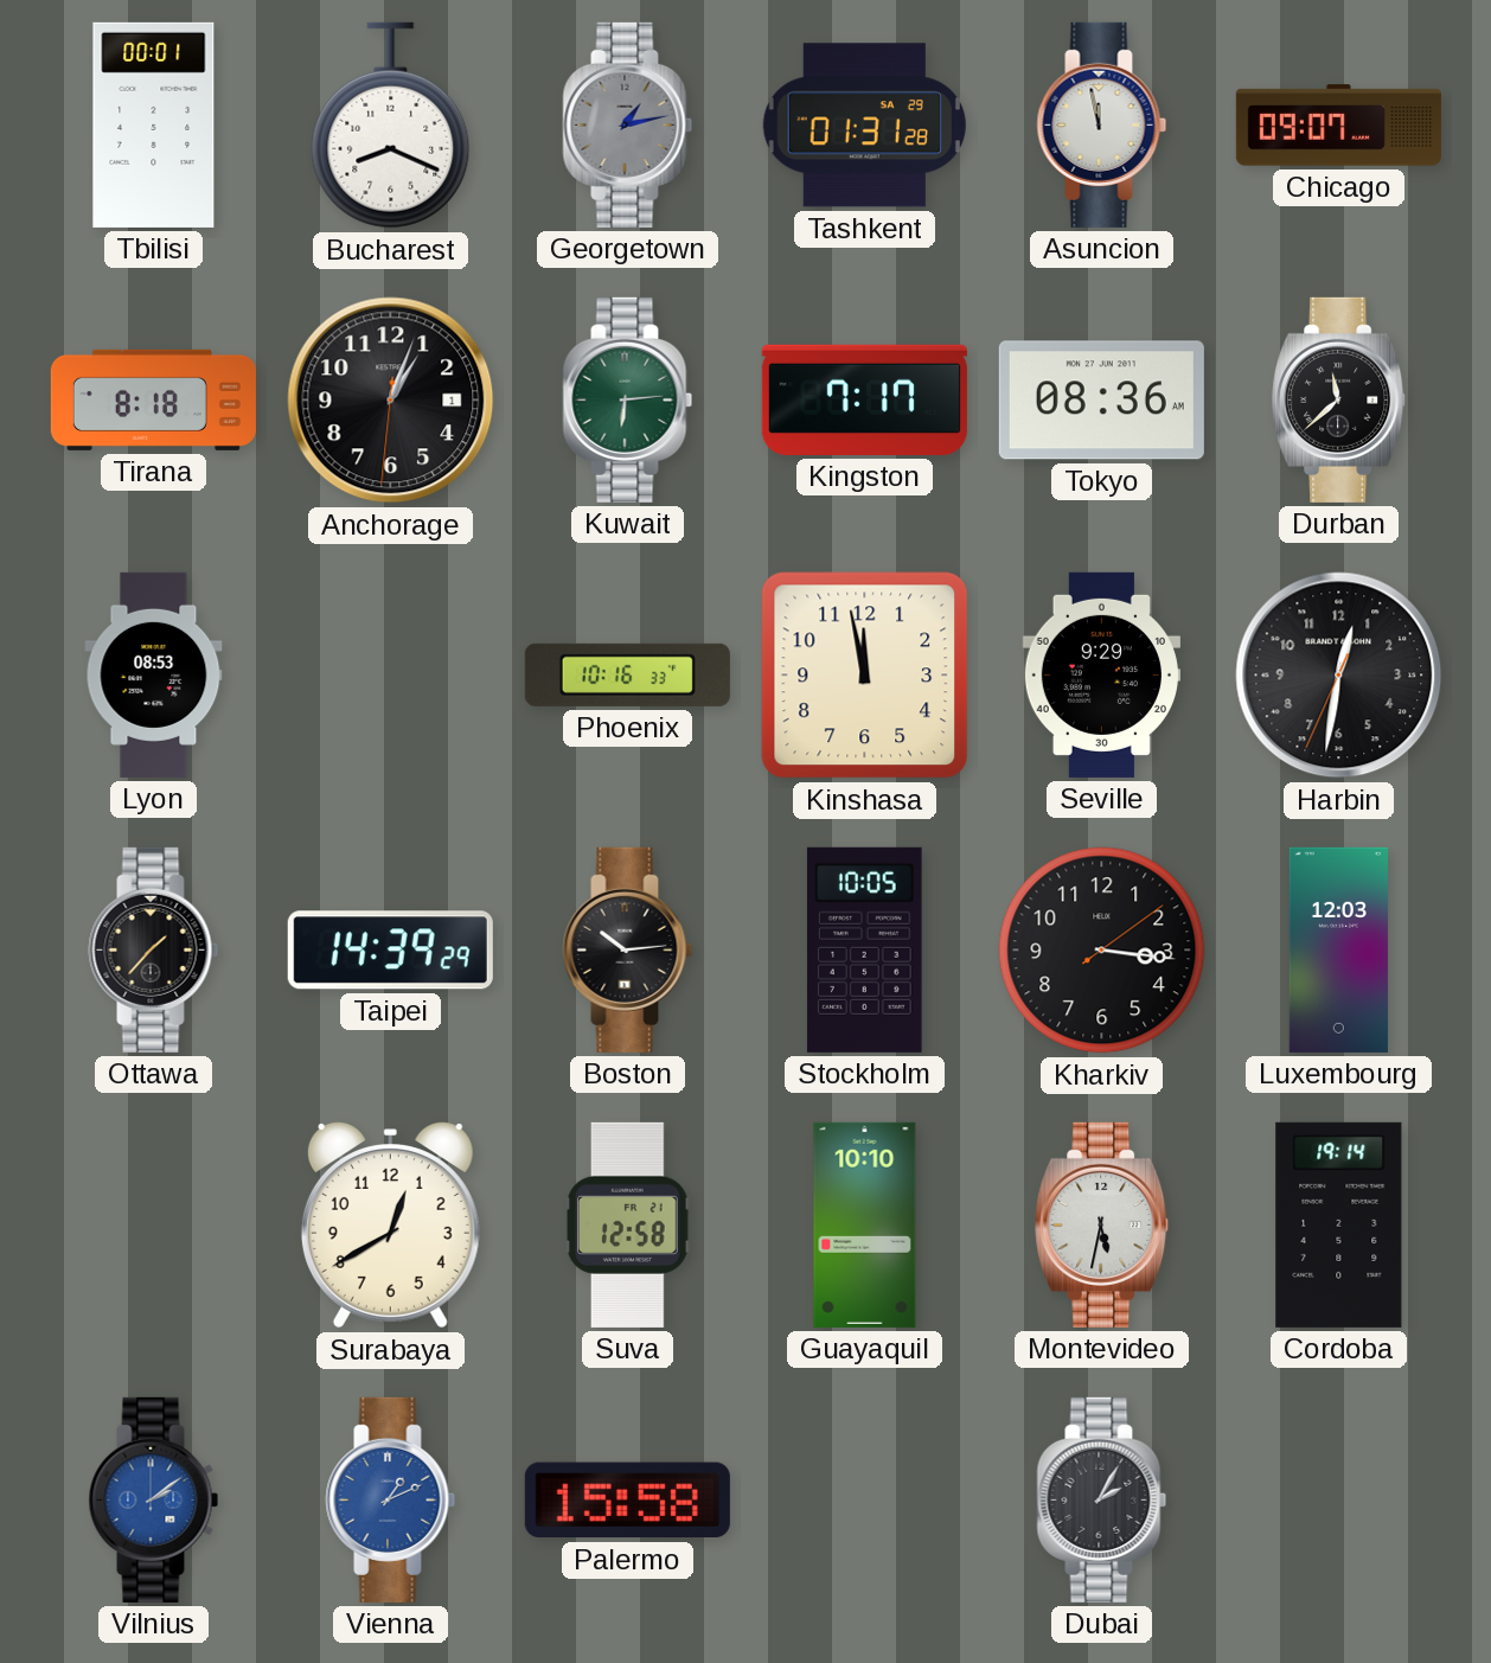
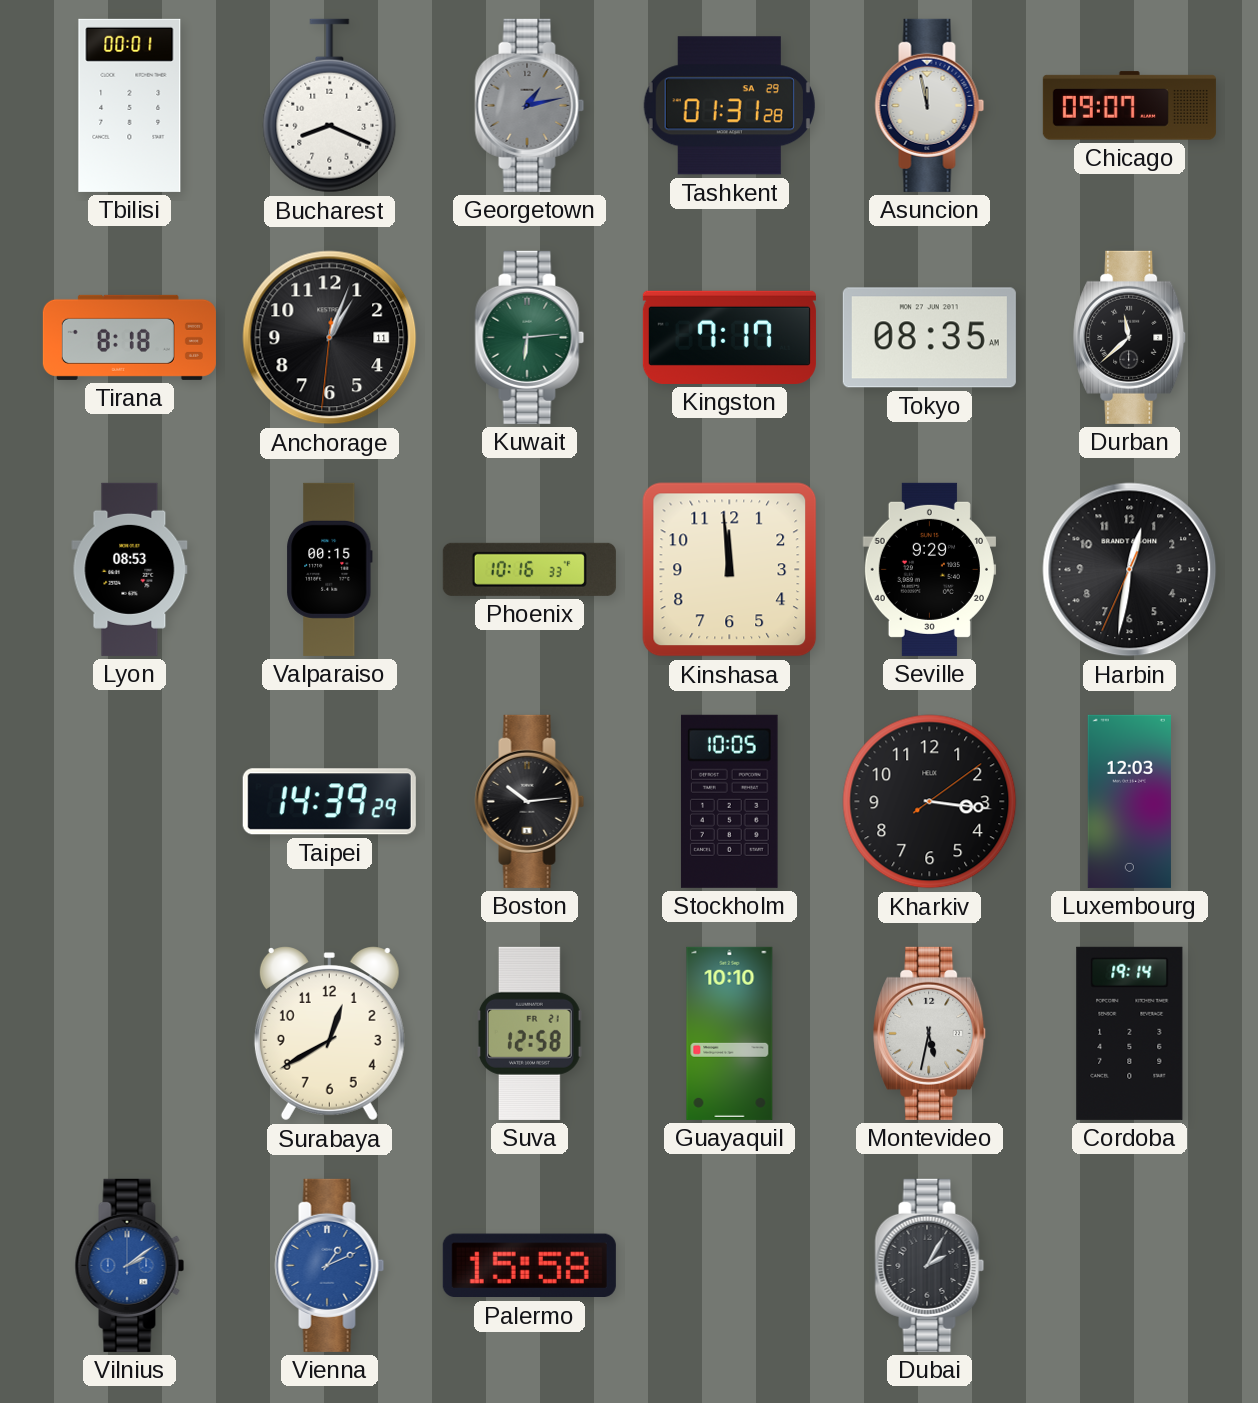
Anchorage date: 1 -> 11 (330, 338)
Tokyo: 08:36 -> 08:35 (929, 338)
Valparaiso: none -> 00:15 (330, 569)
Kinshasa: 11:58 -> 11:59 (730, 570)
Ottawa: 1:37 -> none (154, 949)
